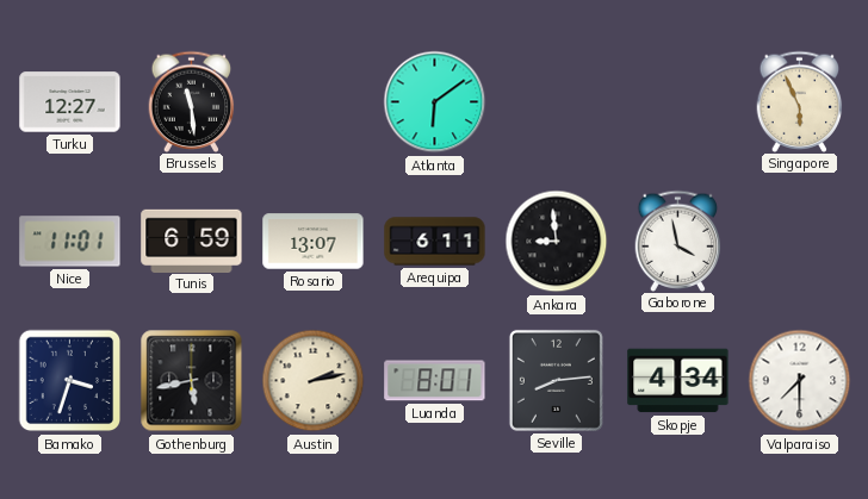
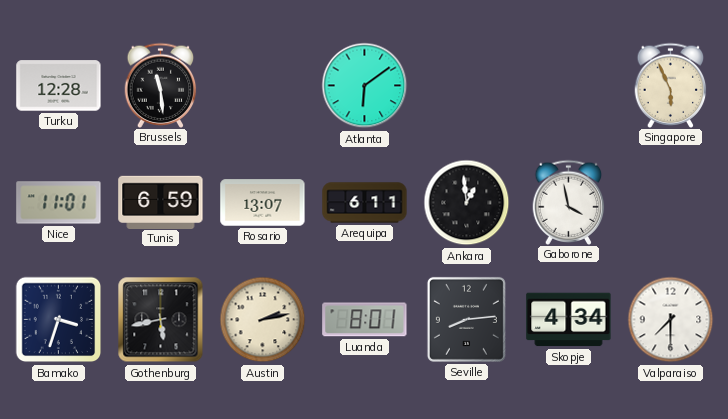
Turku: 12:27 -> 12:28 (59, 86)
Ankara: 8:59 -> 12:59 (467, 203)
